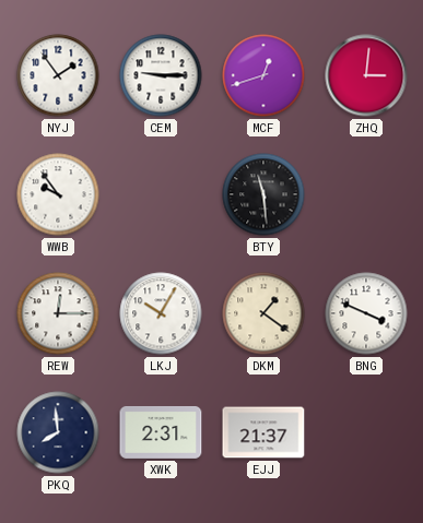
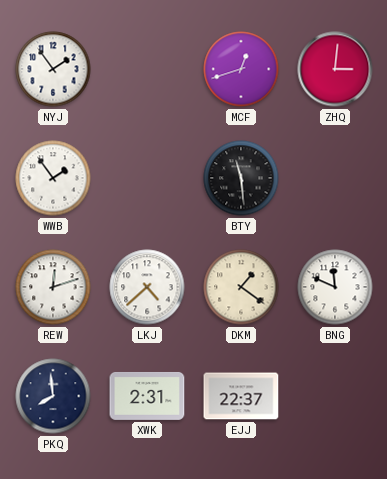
CEM: 9:15 -> none (161, 75)
WWB: 9:54 -> 1:54 (53, 178)
REW: 12:15 -> 12:12 (53, 287)
LKJ: 10:05 -> 4:38 (147, 287)
BNG: 3:49 -> 11:49 (335, 287)
EJJ: 21:37 -> 22:37 (241, 396)
